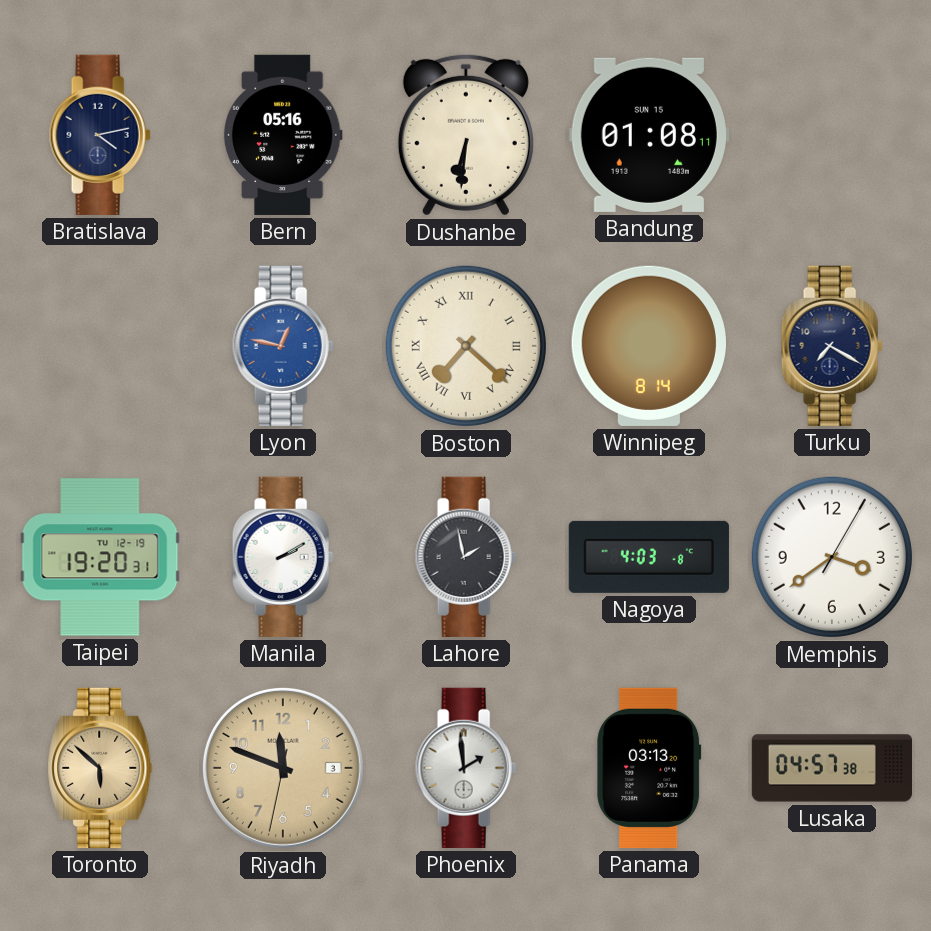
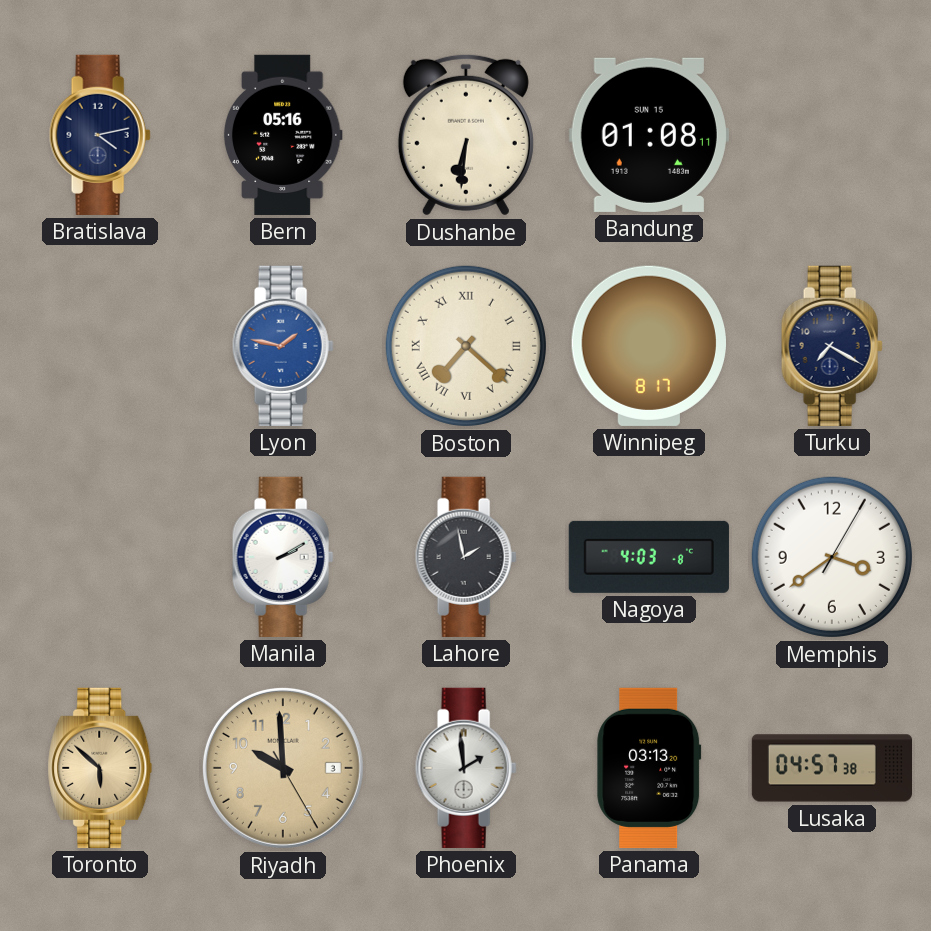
Lyon: 12:47 -> 1:47 (283, 346)
Winnipeg: 8:14 -> 8:17 (649, 346)
Taipei: 19:20 -> none (100, 557)
Riyadh: 11:48 -> 9:59 (283, 768)
